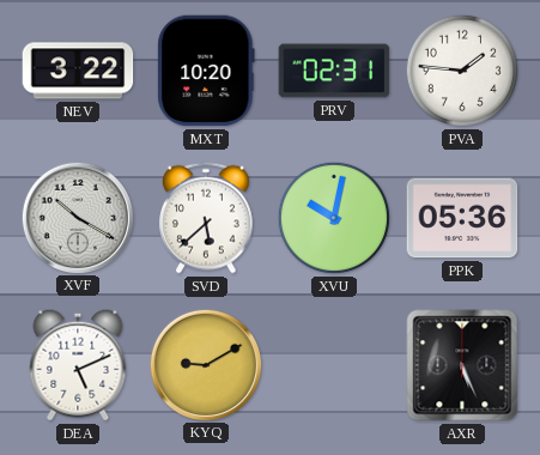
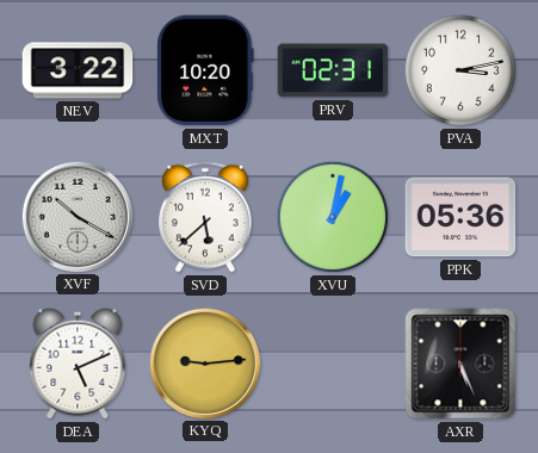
PVA: 1:46 -> 3:13 (460, 70)
XVU: 10:02 -> 1:02 (333, 217)
KYQ: 9:10 -> 9:14 (204, 362)
